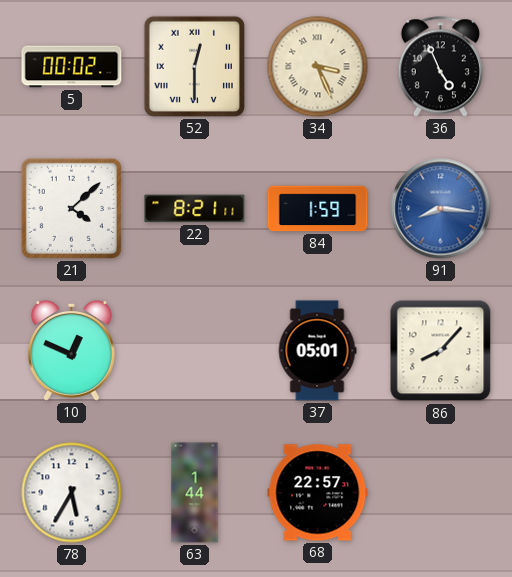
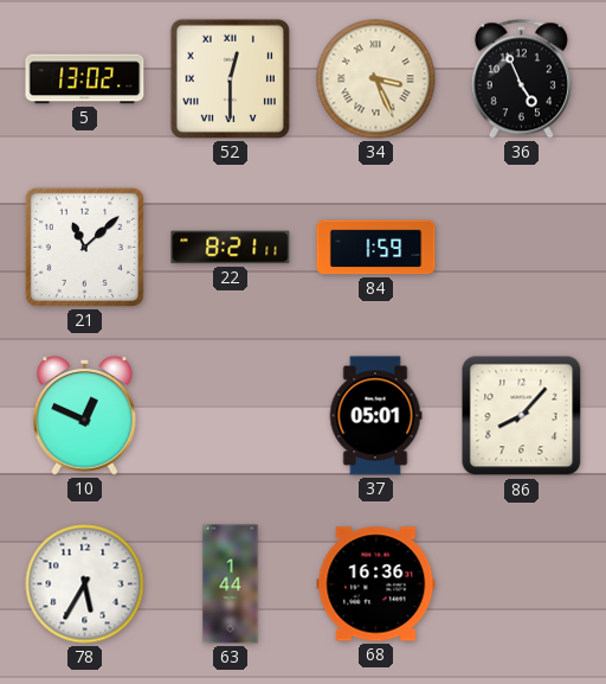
5: 00:02 -> 13:02 (85, 79)
21: 4:08 -> 11:08 (84, 247)
91: 8:16 -> none (441, 209)
68: 22:57 -> 16:36 (376, 584)
